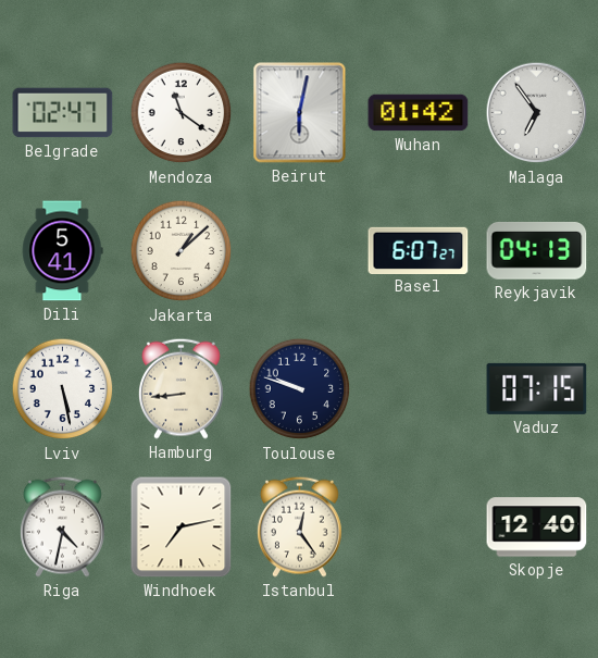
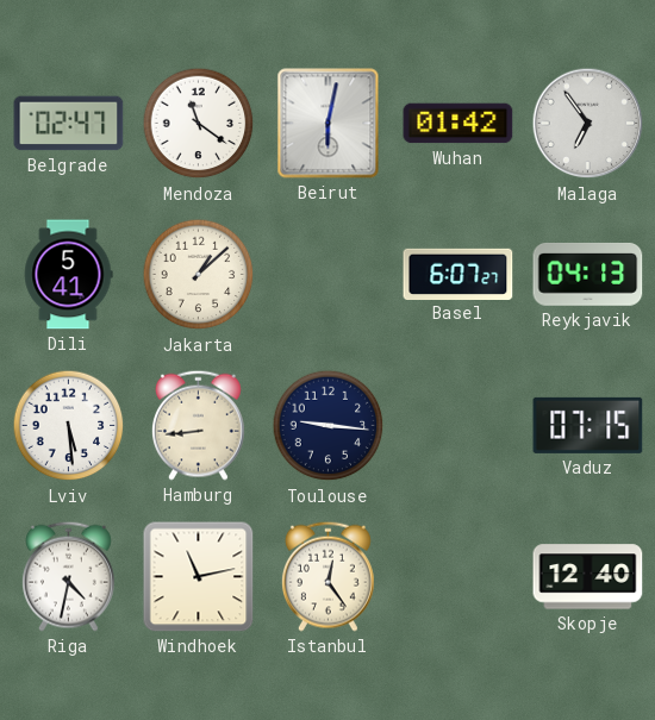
Lviv: 5:28 -> 5:29 (69, 426)
Toulouse: 9:48 -> 9:16 (329, 426)
Windhoek: 7:13 -> 11:13 (199, 577)
